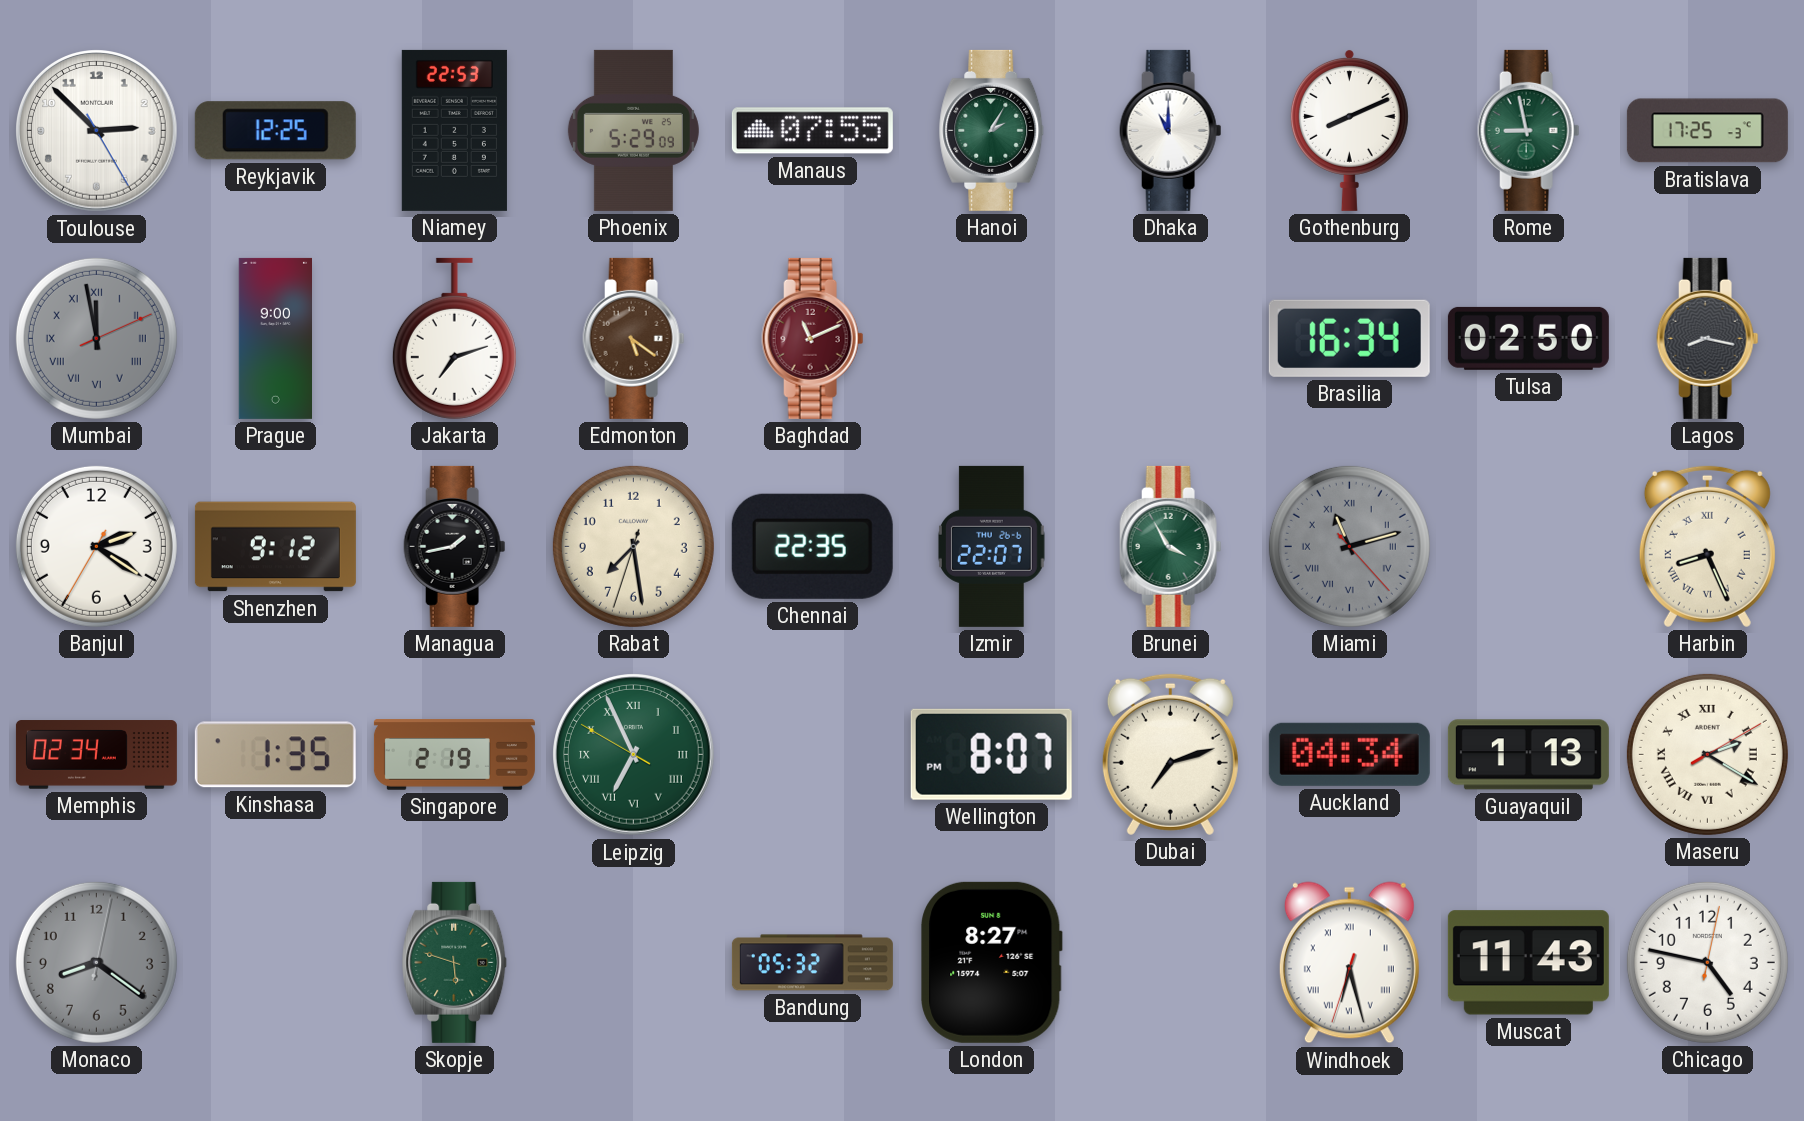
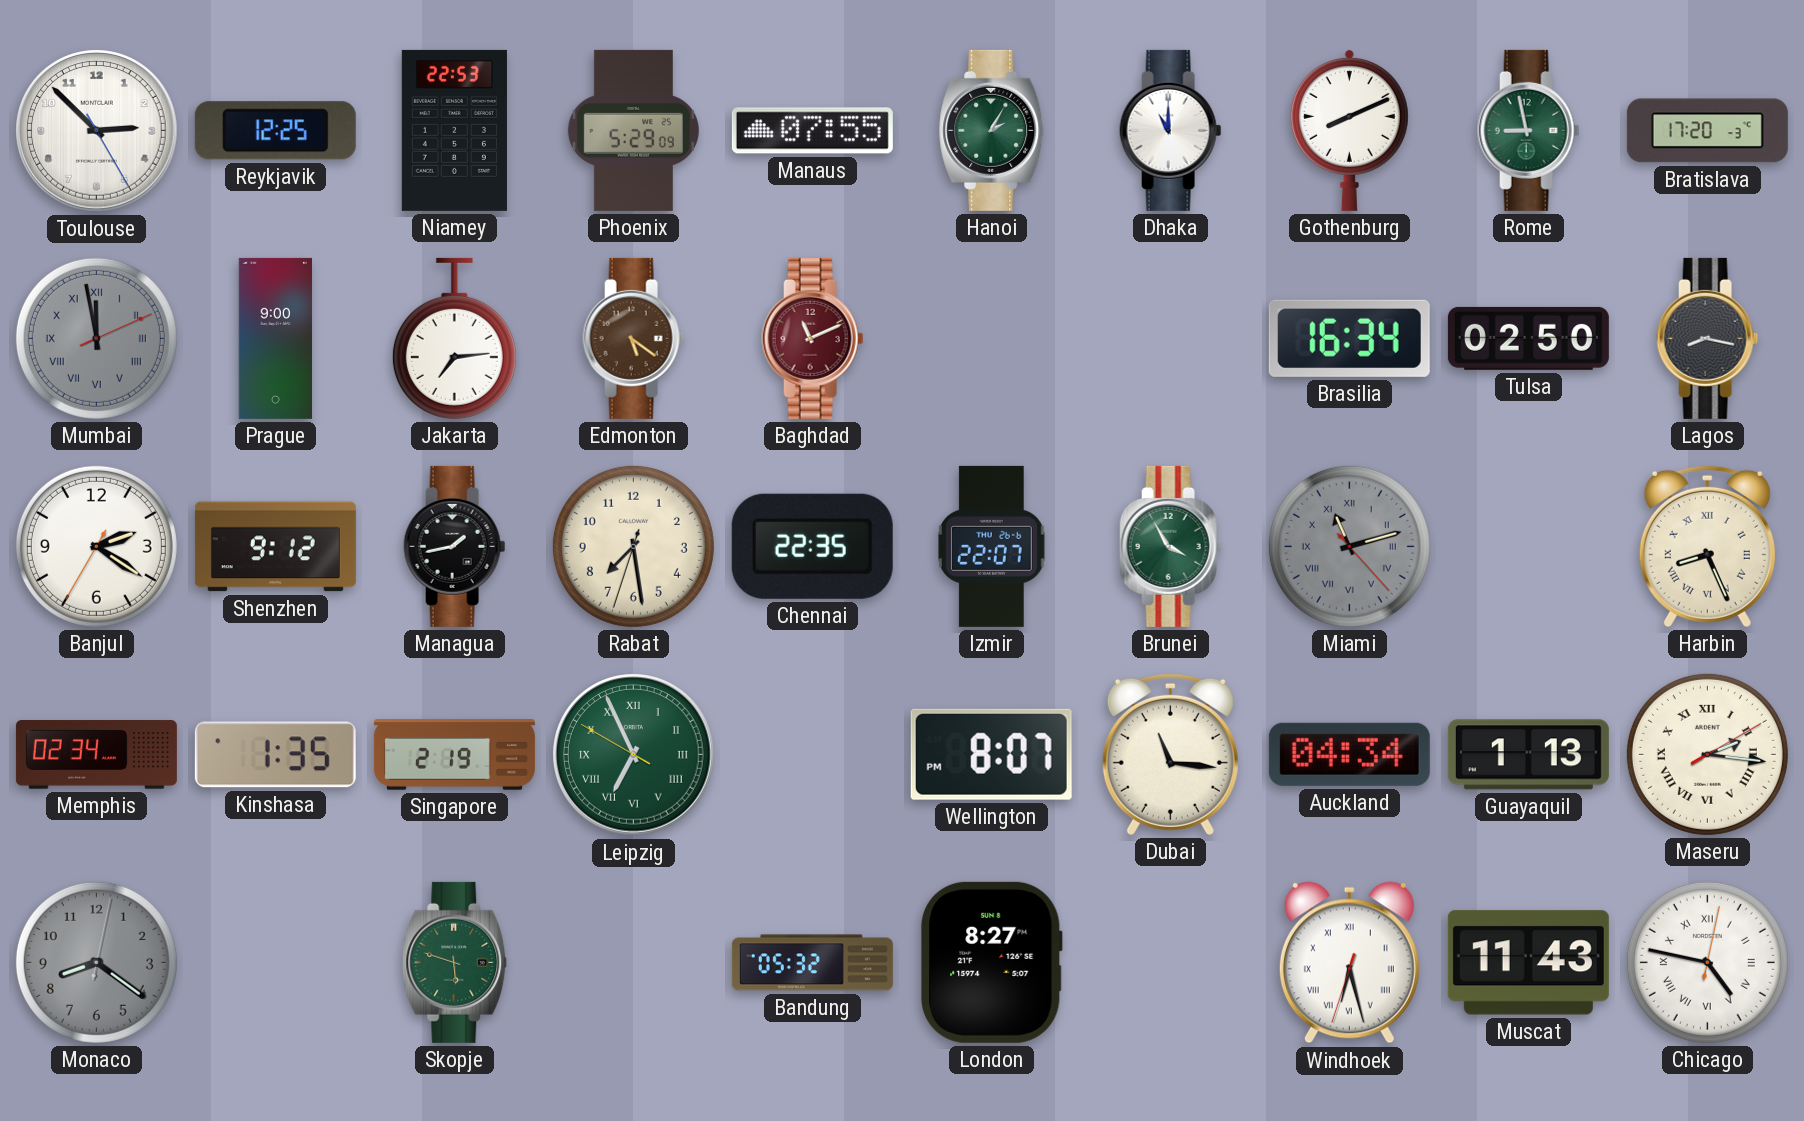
Bratislava: 17:25 -> 17:20 (1707, 131)
Jakarta: 7:12 -> 7:14 (454, 338)
Dubai: 7:12 -> 11:16 (1170, 754)
Maseru: 2:20 -> 2:16 (1707, 754)
Chicago numerals: Arabic -> Roman (1707, 962)
